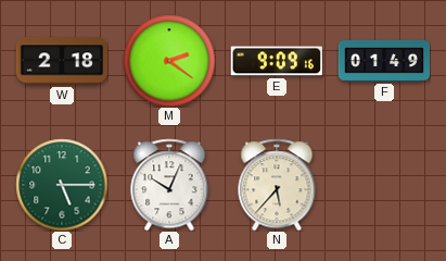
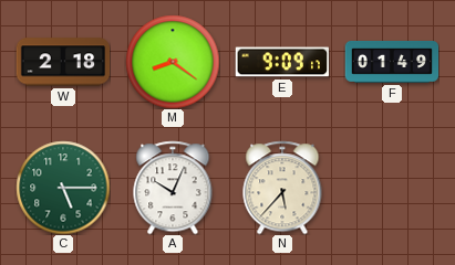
M: 2:21 -> 8:21 (173, 62)
E: 9:09:16 -> 9:09:17 (281, 62)
